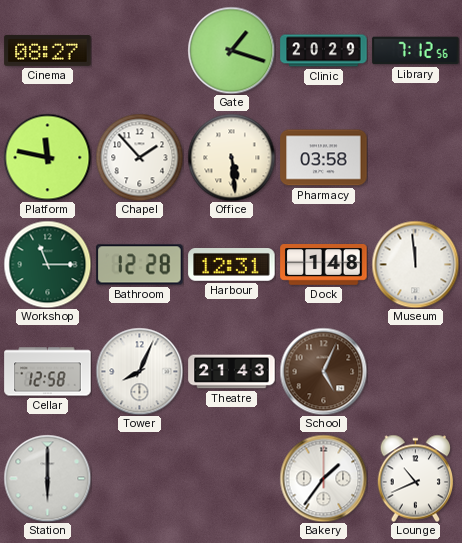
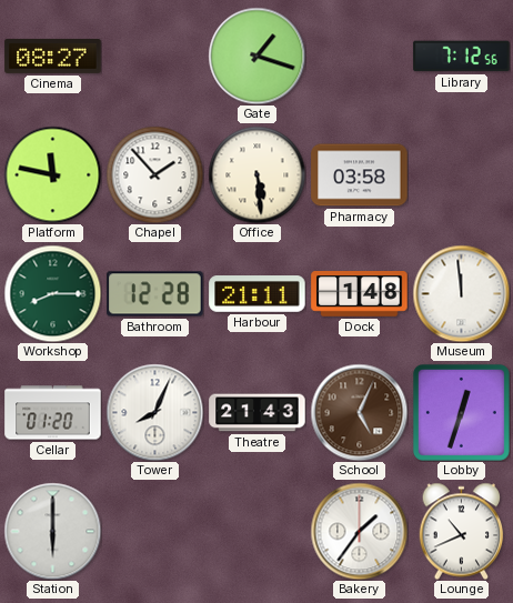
Clinic: 20:29 -> none (324, 51)
Workshop: 11:15 -> 8:15 (52, 293)
Harbour: 12:31 -> 21:11 (258, 294)
Cellar: 12:58 -> 01:20 (53, 413)
Lobby: none -> 12:33 (461, 412)
